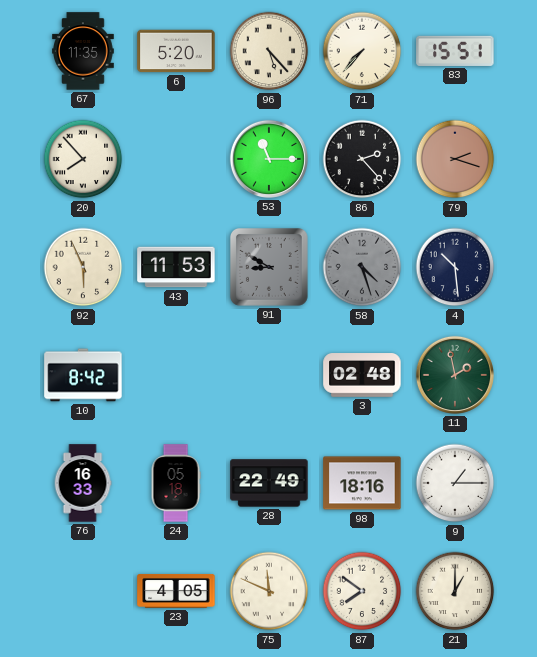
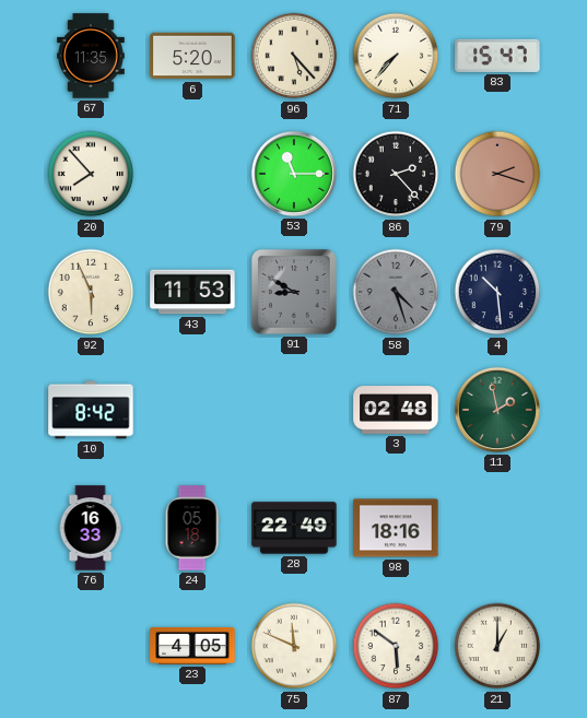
83: 15:51 -> 15:47 (497, 56)
9: 1:15 -> none (455, 483)
87: 7:51 -> 5:51 (396, 646)
